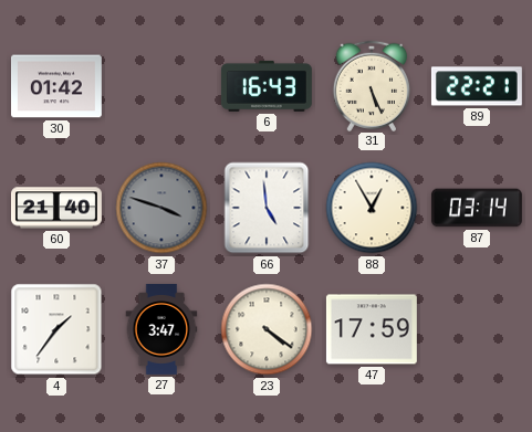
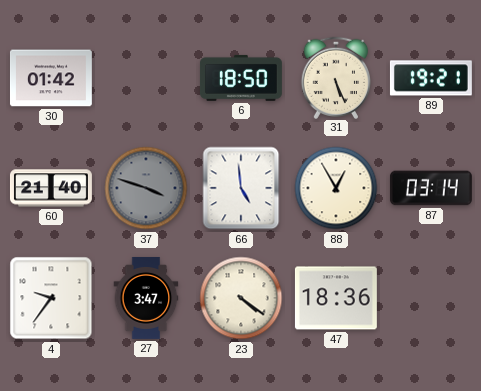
6: 16:43 -> 18:50 (241, 78)
89: 22:21 -> 19:21 (431, 78)
4: 1:36 -> 9:36 (51, 298)
47: 17:59 -> 18:36 (336, 298)
